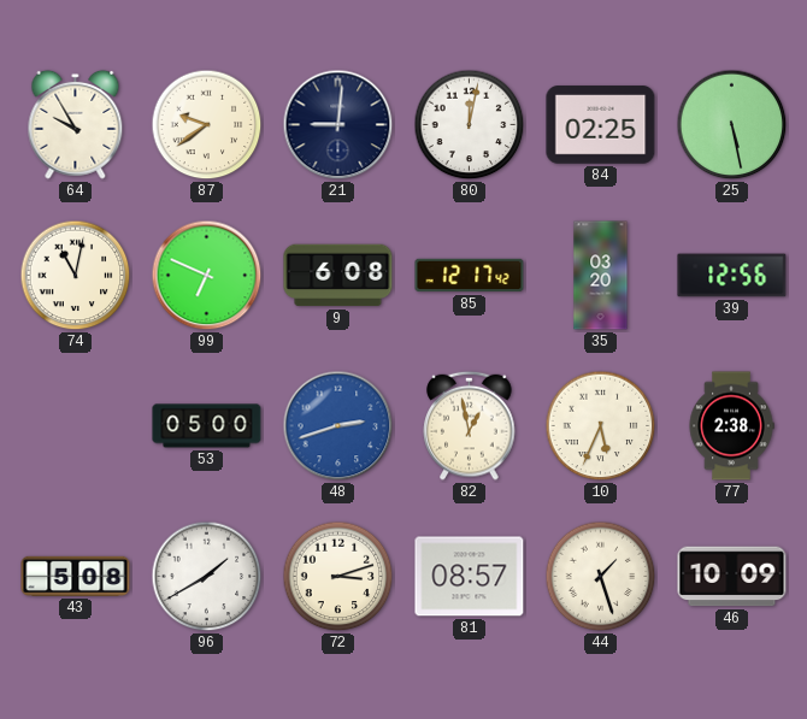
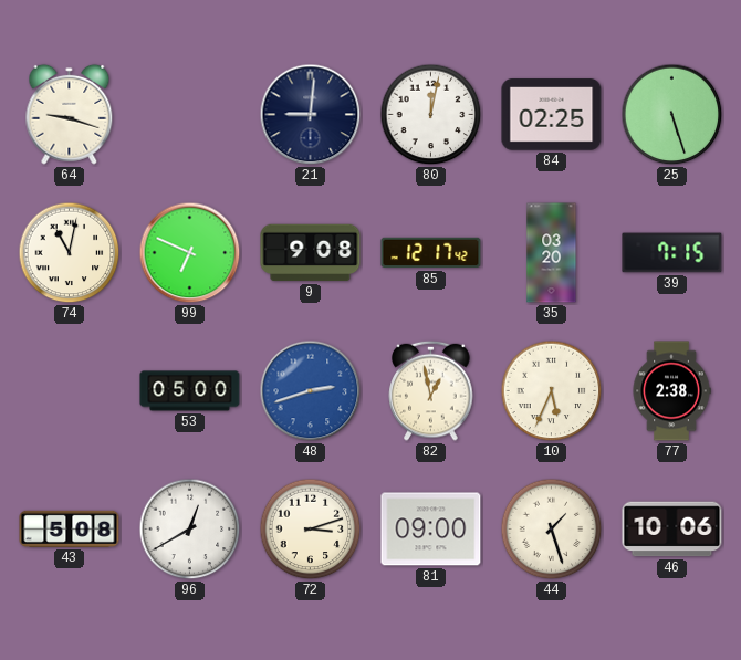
64: 9:55 -> 9:18 (70, 114)
87: 9:39 -> none (207, 125)
25: 5:28 -> 5:27 (672, 115)
9: 6:08 -> 9:08 (311, 253)
39: 12:56 -> 7:15 (672, 253)
96: 1:40 -> 12:40 (190, 530)
81: 08:57 -> 09:00 (431, 530)
46: 10:09 -> 10:06 (672, 530)
